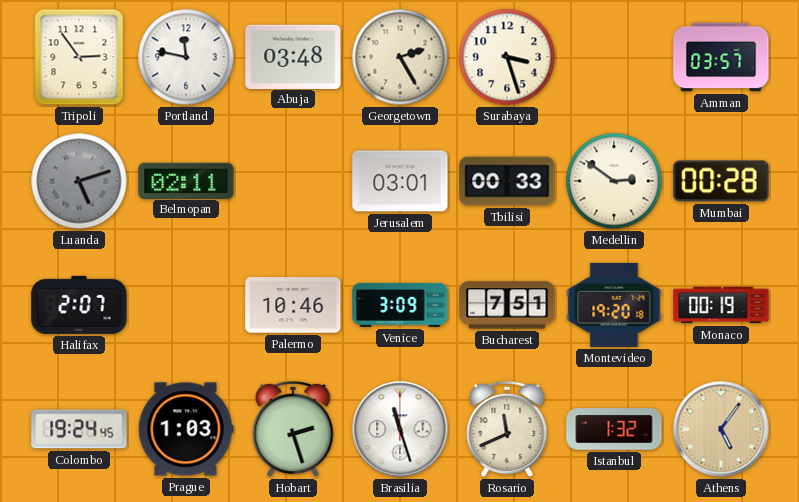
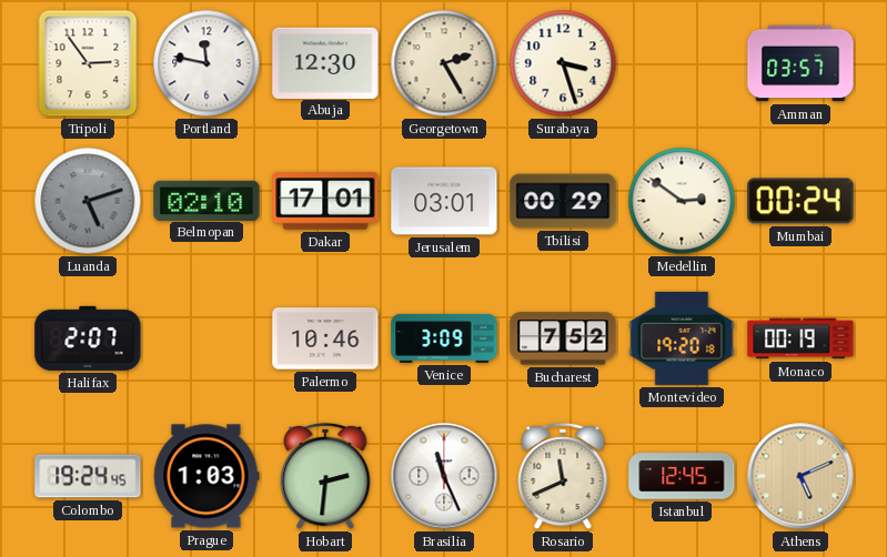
Abuja: 03:48 -> 12:30 (325, 62)
Belmopan: 02:11 -> 02:10 (206, 200)
Dakar: none -> 17:01 (325, 201)
Tbilisi: 00:33 -> 00:29 (563, 201)
Mumbai: 00:28 -> 00:24 (800, 201)
Bucharest: 7:51 -> 7:52 (563, 338)
Hobart: 2:27 -> 2:31 (325, 476)
Brasilia: 11:27 -> 11:26 (444, 476)
Istanbul: 1:32 -> 12:45 (682, 476)
Athens: 5:06 -> 5:11 (800, 476)
